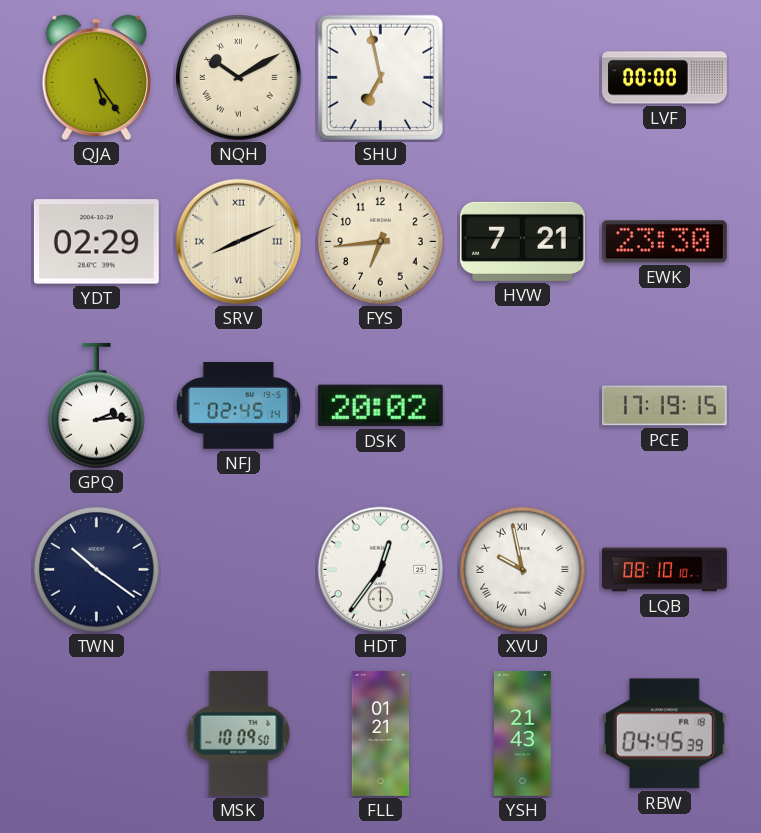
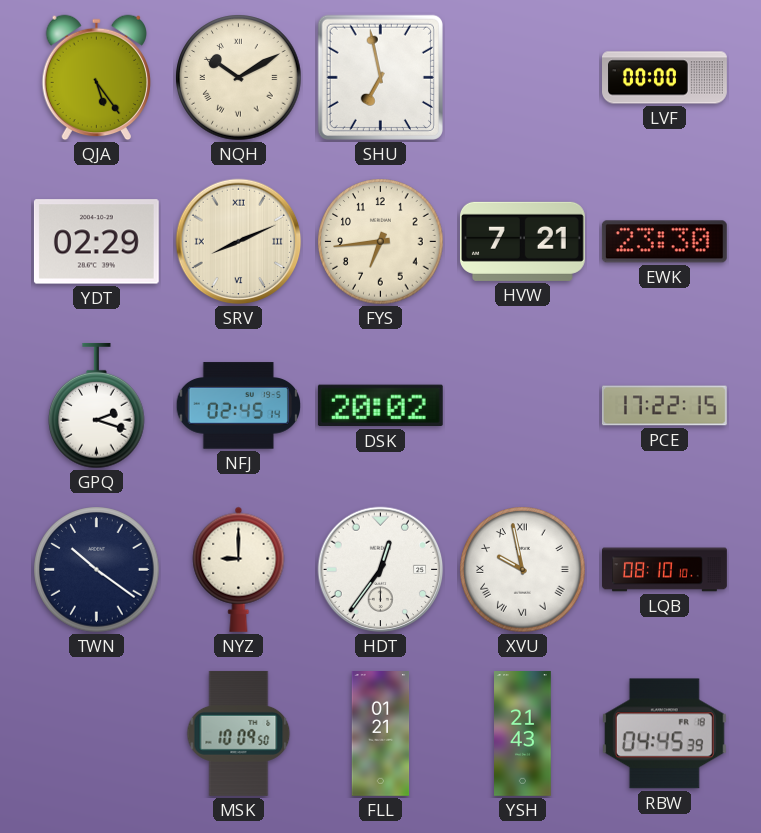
GPQ: 2:14 -> 2:18 (97, 406)
PCE: 17:19 -> 17:22 (664, 406)
NYZ: none -> 9:00 (239, 569)
